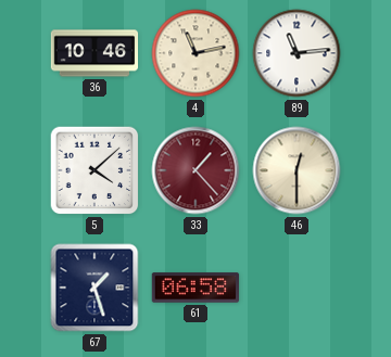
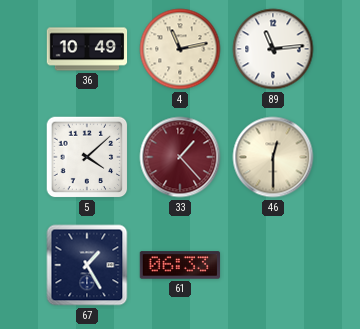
36: 10:46 -> 10:49 (87, 49)
67: 1:27 -> 1:25 (87, 265)
61: 06:58 -> 06:33 (180, 265)
